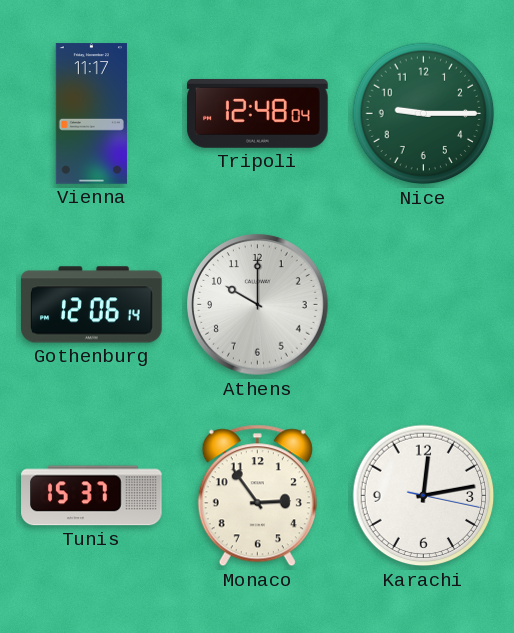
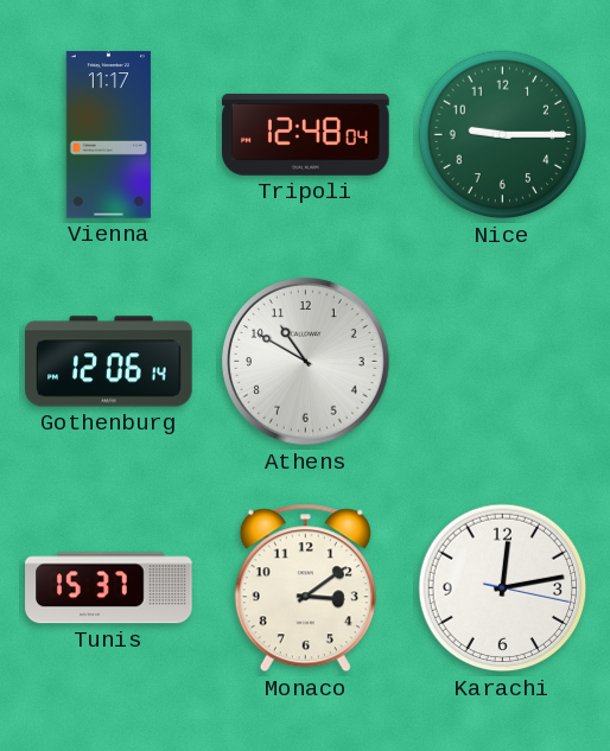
Athens: 10:00 -> 10:50 (306, 362)
Monaco: 2:54 -> 3:09 (305, 588)
